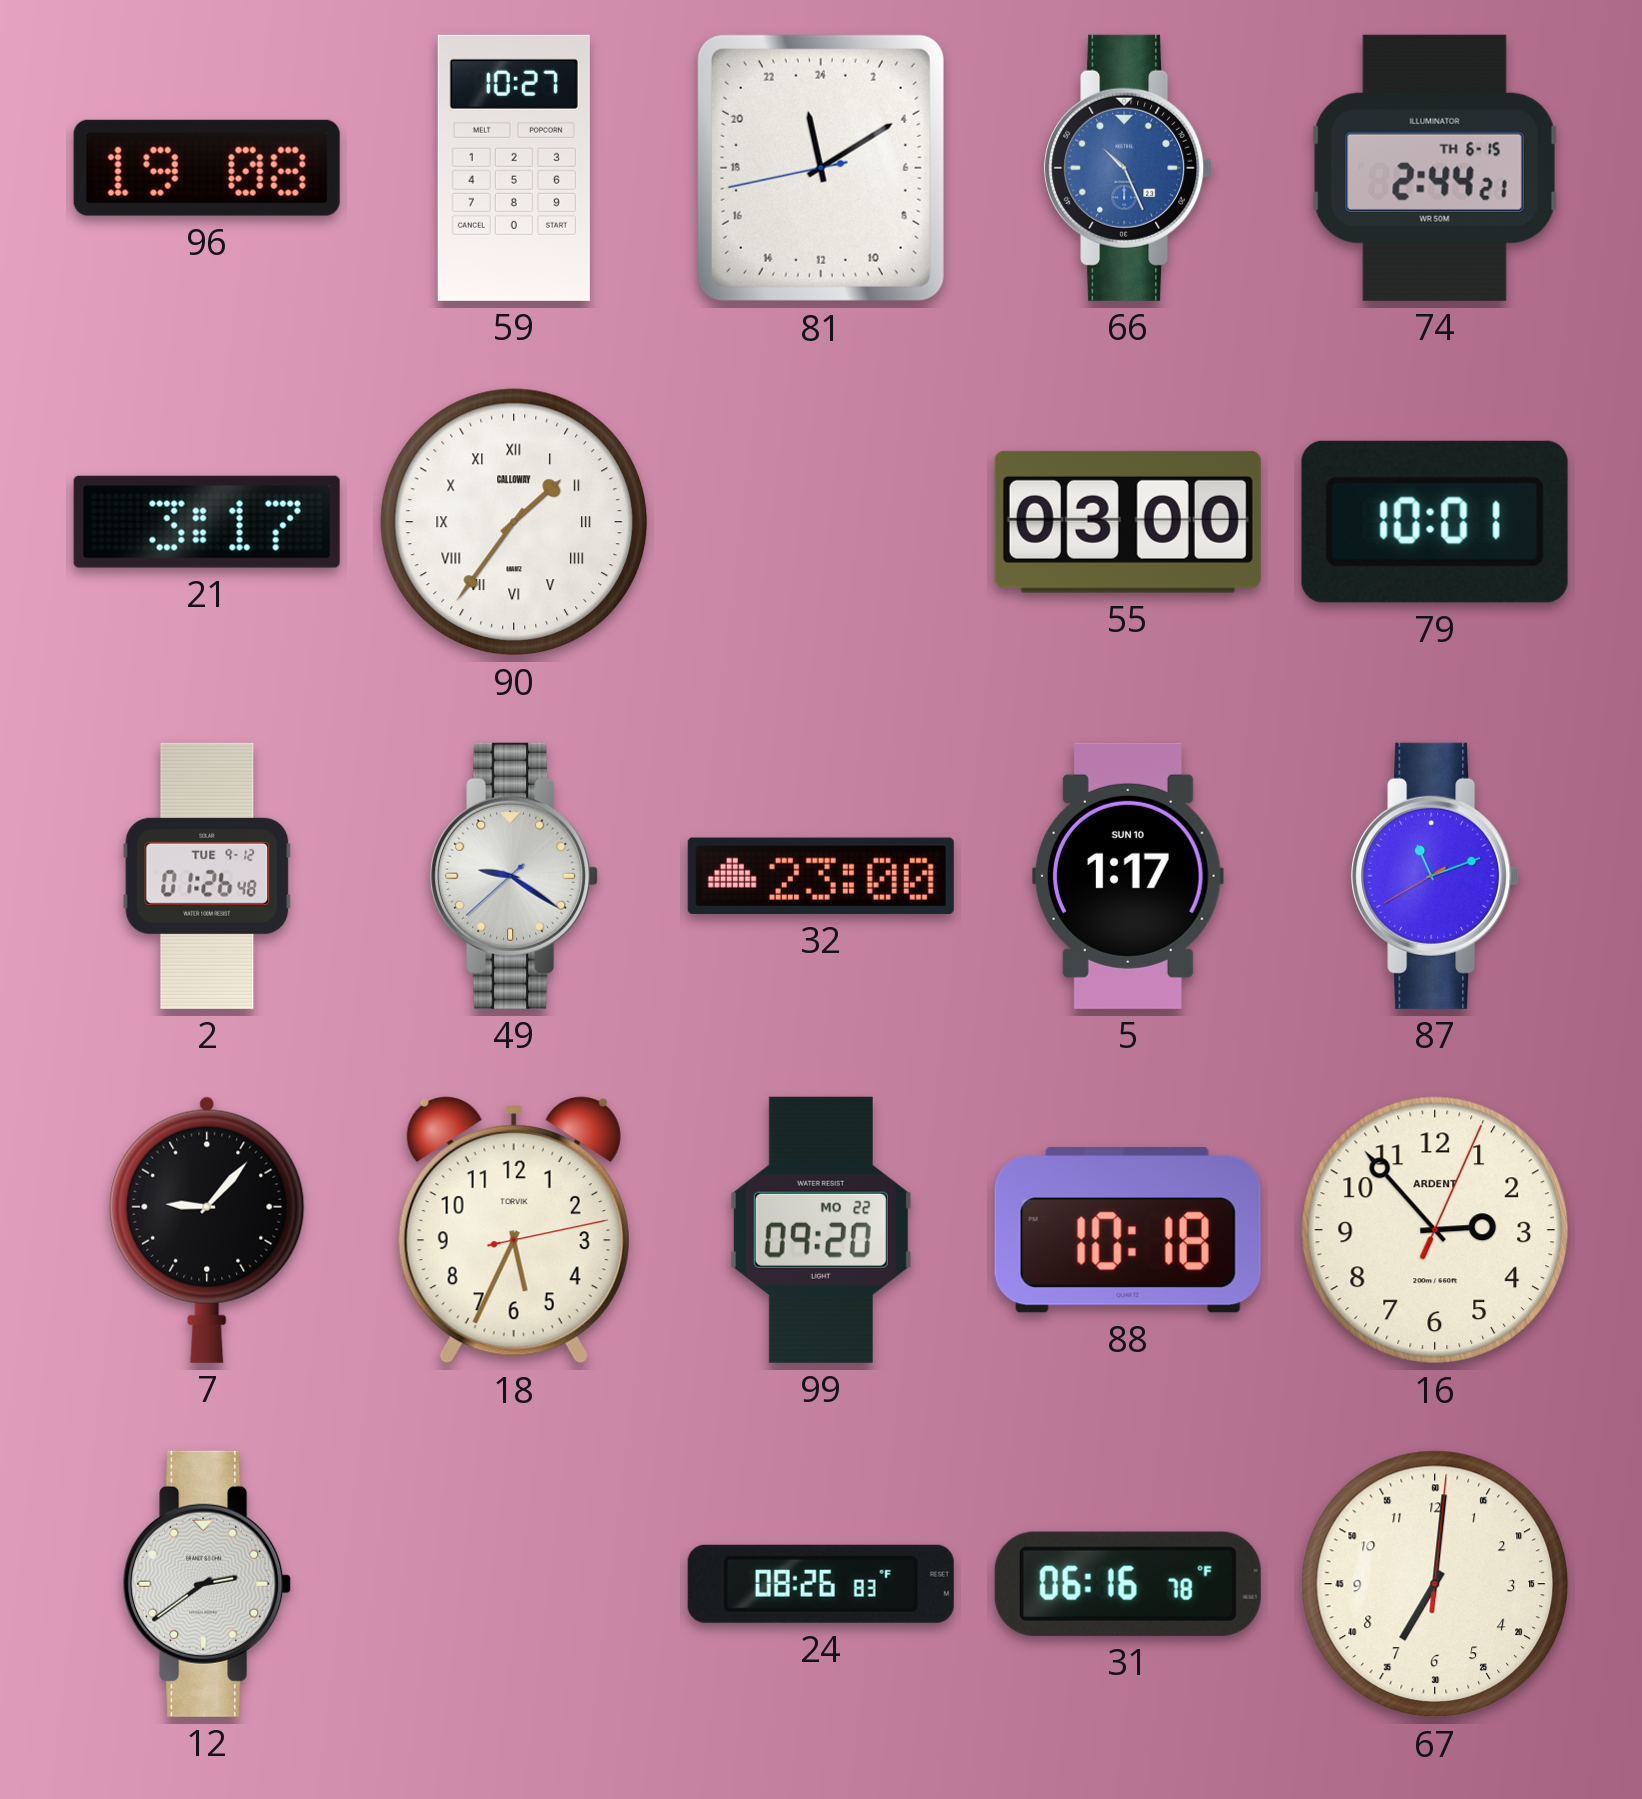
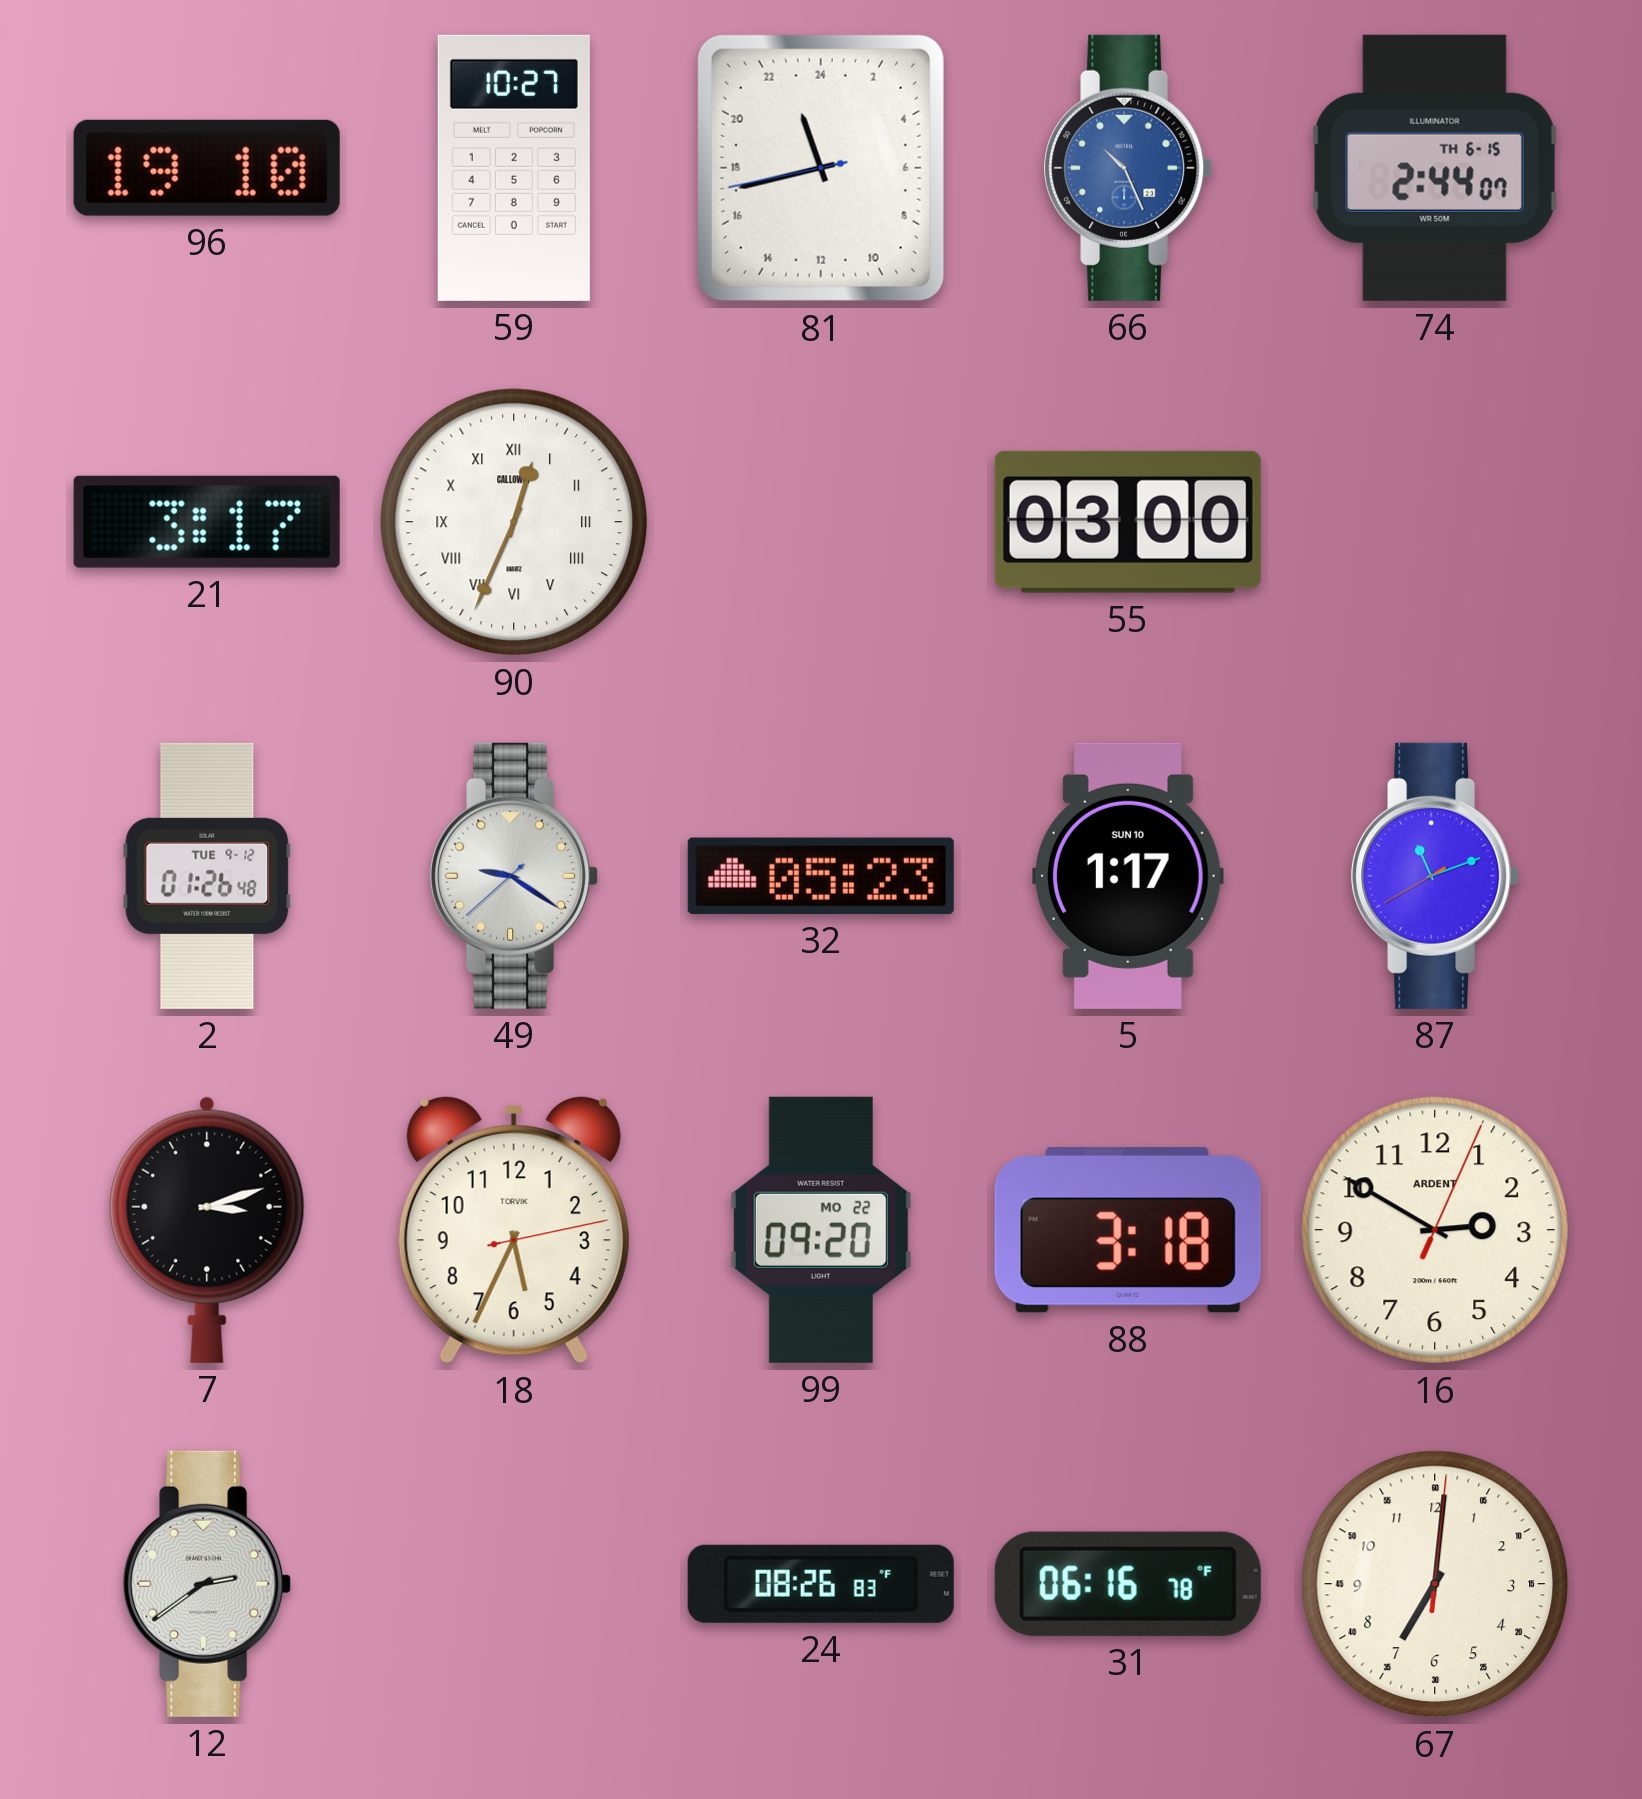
96: 19:08 -> 19:10 (207, 168)
81: 23:09 -> 22:42 (821, 168)
74: 2:44:21 -> 2:44:07 (1435, 168)
90: 1:36 -> 12:34 (514, 522)
79: 10:01 -> none (1435, 522)
32: 23:00 -> 05:23 (821, 876)
7: 9:07 -> 3:12 (207, 1230)
88: 10:18 -> 3:18 (1128, 1230)
16: 2:53 -> 2:50 (1435, 1230)
